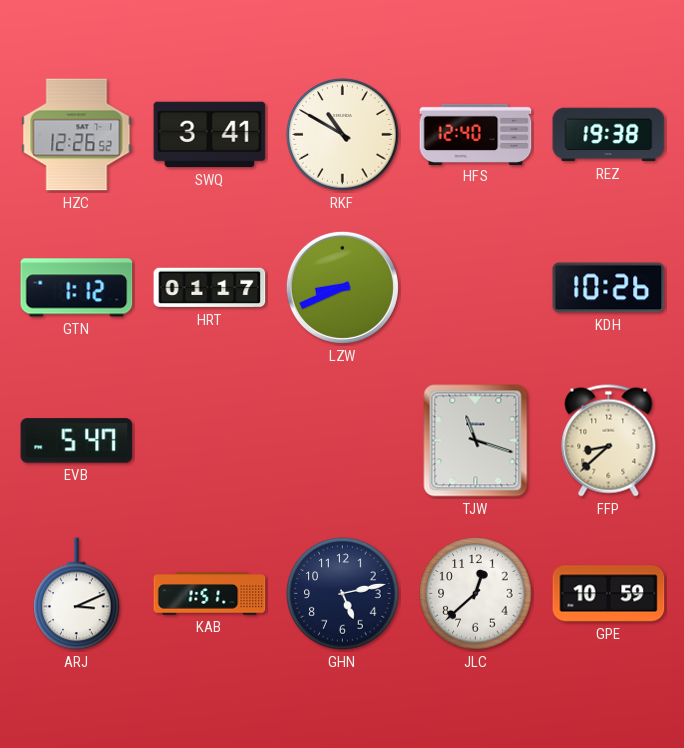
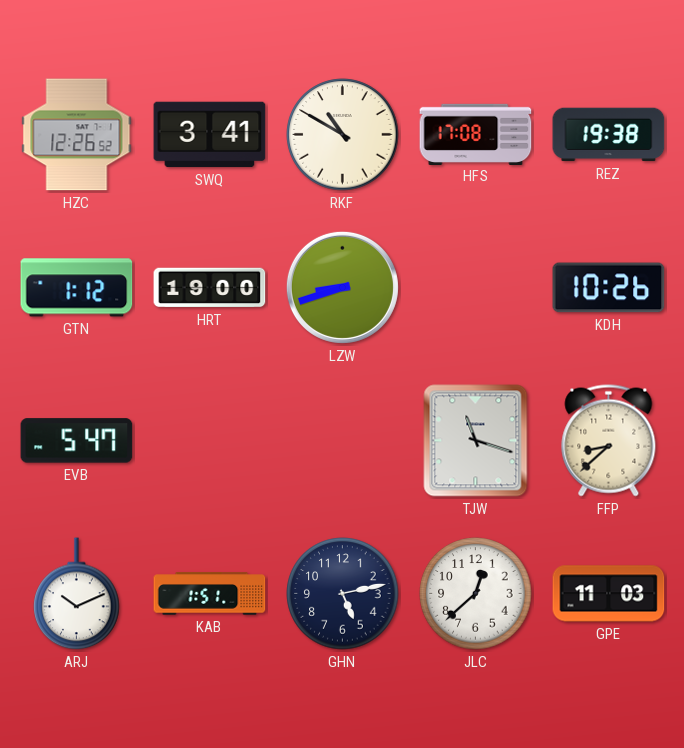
HFS: 12:40 -> 17:08 (476, 134)
HRT: 01:17 -> 19:00 (210, 288)
LZW: 8:41 -> 8:42 (342, 287)
ARJ: 3:11 -> 10:11 (77, 594)
GPE: 10:59 -> 11:03 (609, 594)
